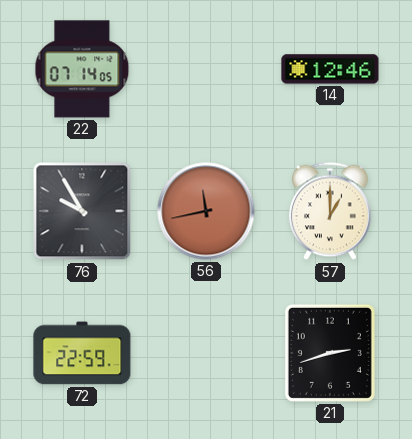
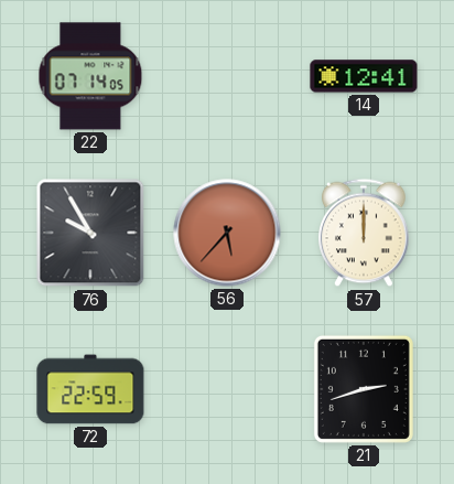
14: 12:46 -> 12:41 (364, 76)
56: 11:43 -> 5:37 (227, 233)
57: 1:00 -> 12:00 (365, 233)
